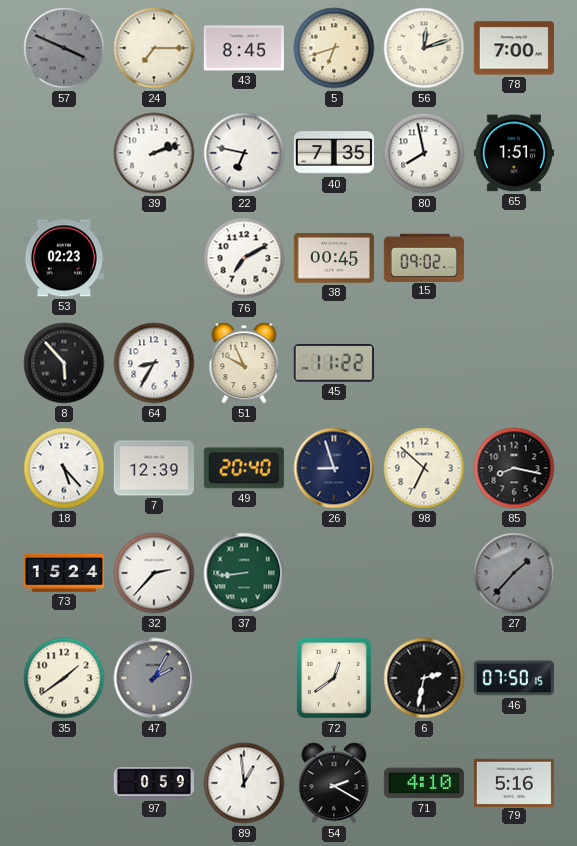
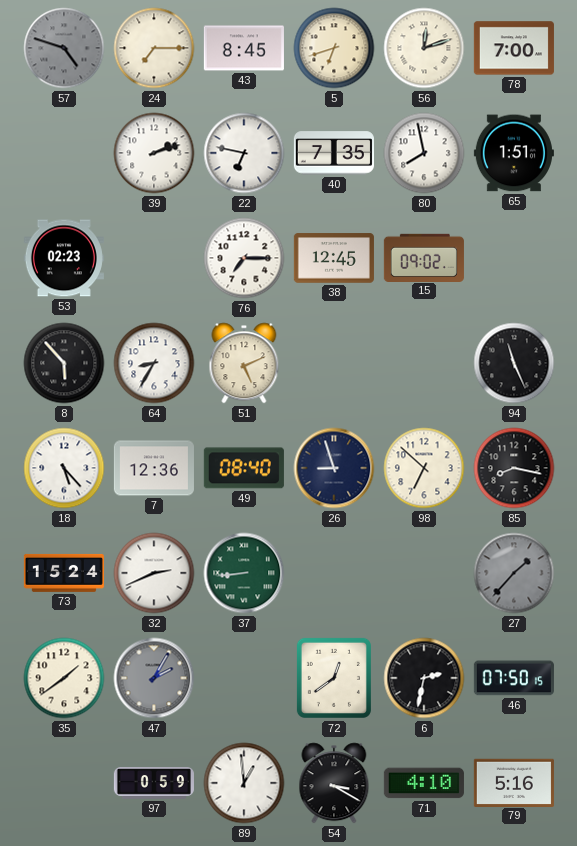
57: 3:49 -> 4:48 (64, 48)
76: 7:10 -> 7:15 (244, 258)
38: 00:45 -> 12:45 (334, 258)
51: 9:56 -> 5:11 (244, 363)
45: 11:22 -> none (334, 363)
94: none -> 11:26 (514, 363)
7: 12:39 -> 12:36 (154, 468)
49: 20:40 -> 08:40 (244, 468)
32: 2:37 -> 2:41 (154, 573)
54: 2:20 -> 3:20 (334, 783)
